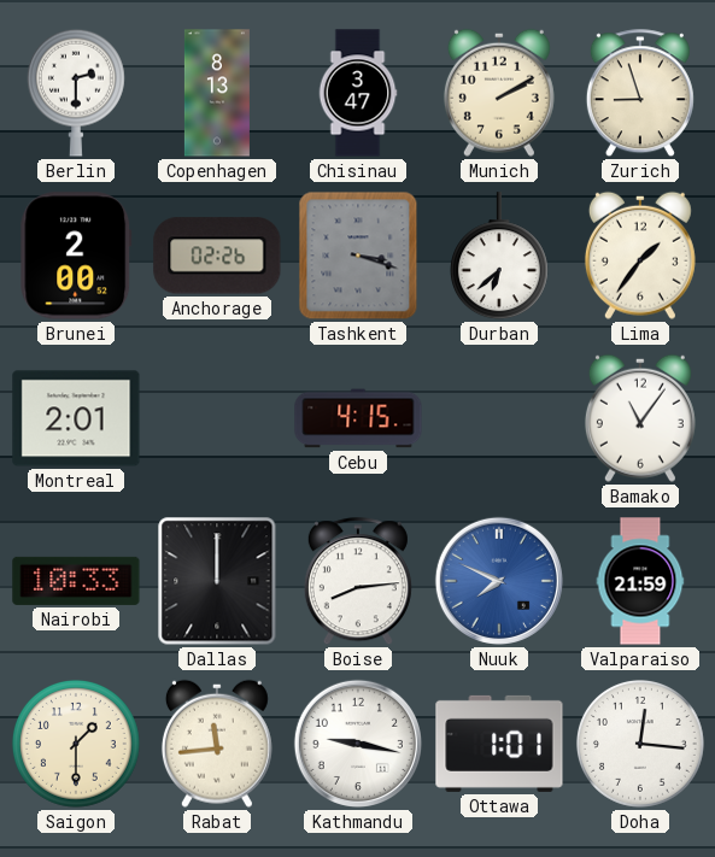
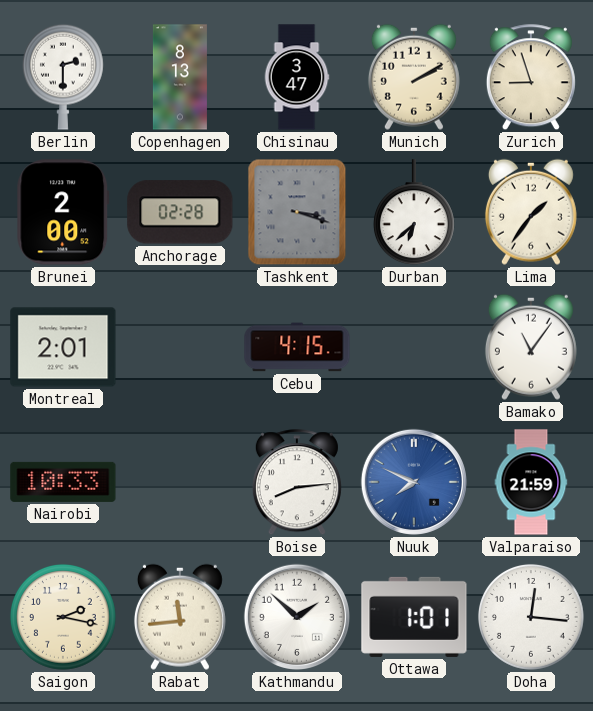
Anchorage: 02:26 -> 02:28 (180, 212)
Dallas: 12:00 -> none (217, 581)
Saigon: 1:30 -> 2:17 (63, 617)
Kathmandu: 9:17 -> 1:52 (297, 617)
